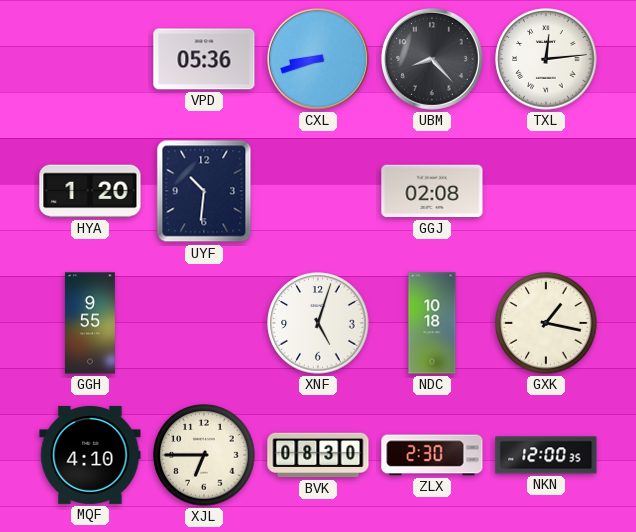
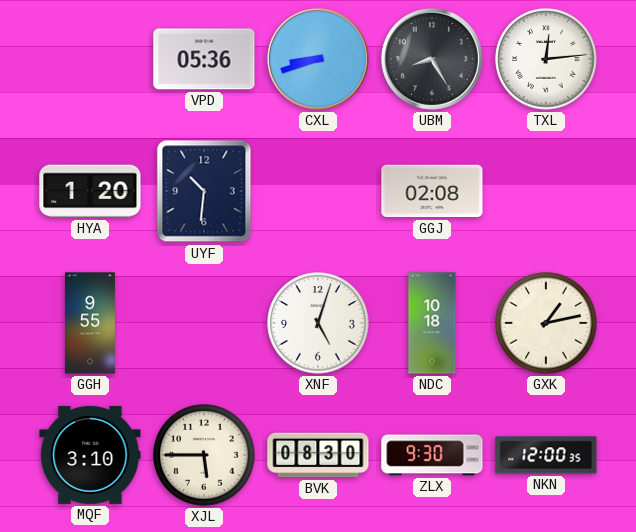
UBM: 8:23 -> 8:25 (432, 59)
GXK: 1:17 -> 1:13 (546, 323)
MQF: 4:10 -> 3:10 (90, 455)
XJL: 6:45 -> 5:45 (204, 455)
ZLX: 2:30 -> 9:30 (432, 455)
